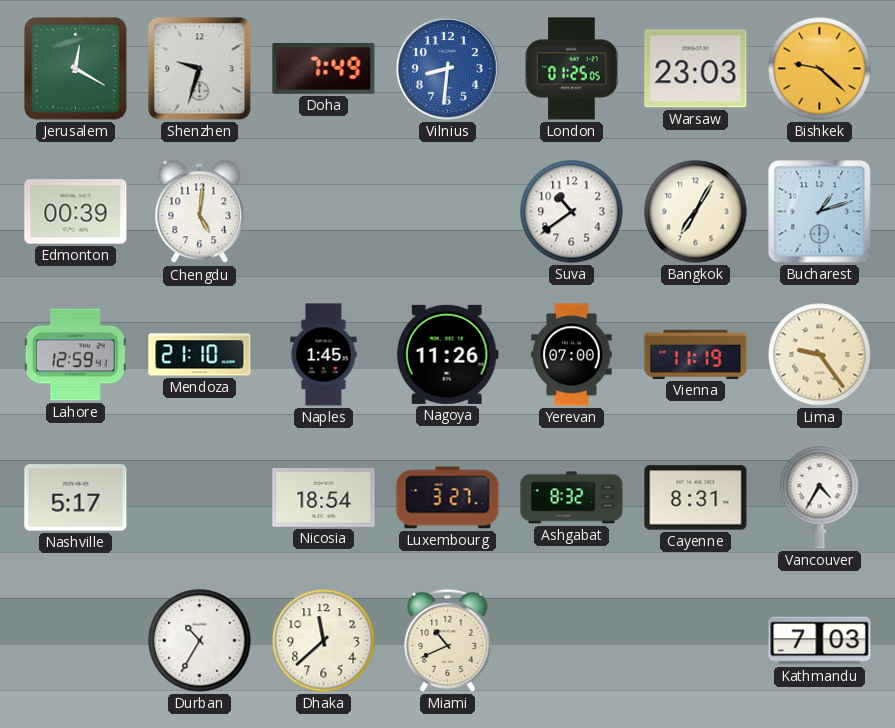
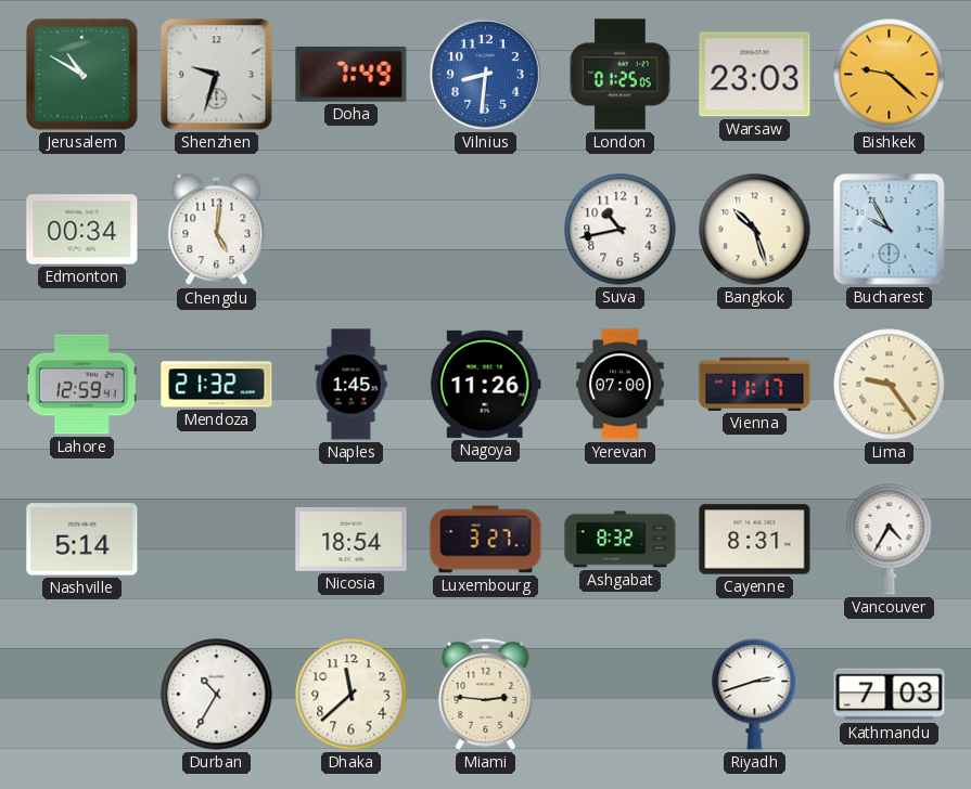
Jerusalem: 12:20 -> 10:50 (81, 74)
Edmonton: 00:39 -> 00:34 (82, 230)
Suva: 10:39 -> 10:43 (621, 230)
Bangkok: 7:05 -> 10:27 (755, 230)
Bucharest: 1:12 -> 9:55 (890, 230)
Mendoza: 21:10 -> 21:32 (217, 385)
Vienna: 11:19 -> 11:17 (755, 384)
Nashville: 5:17 -> 5:14 (82, 540)
Miami: 10:41 -> 2:46 (486, 694)
Riyadh: none -> 2:42 (755, 695)
